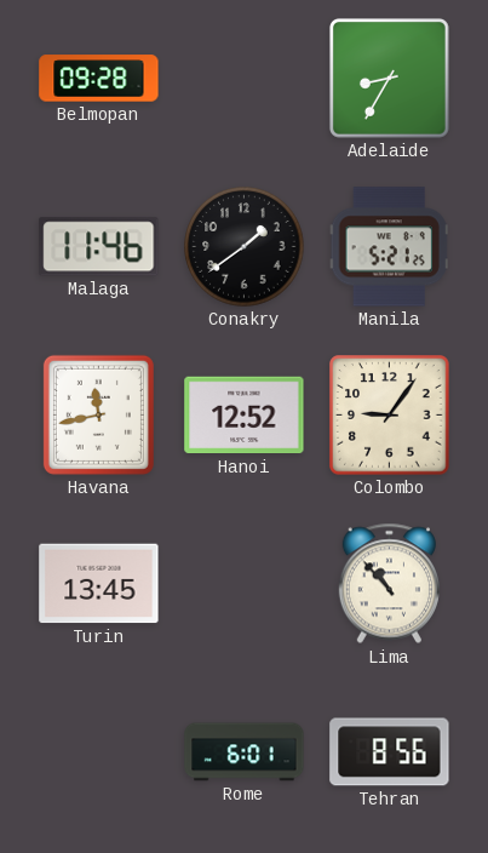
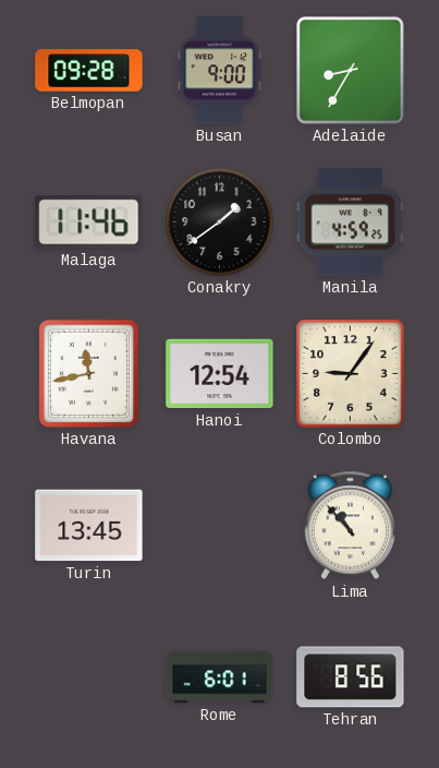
Busan: none -> 9:00 (220, 71)
Manila: 5:21 -> 4:59 (350, 223)
Hanoi: 12:52 -> 12:54 (220, 374)
